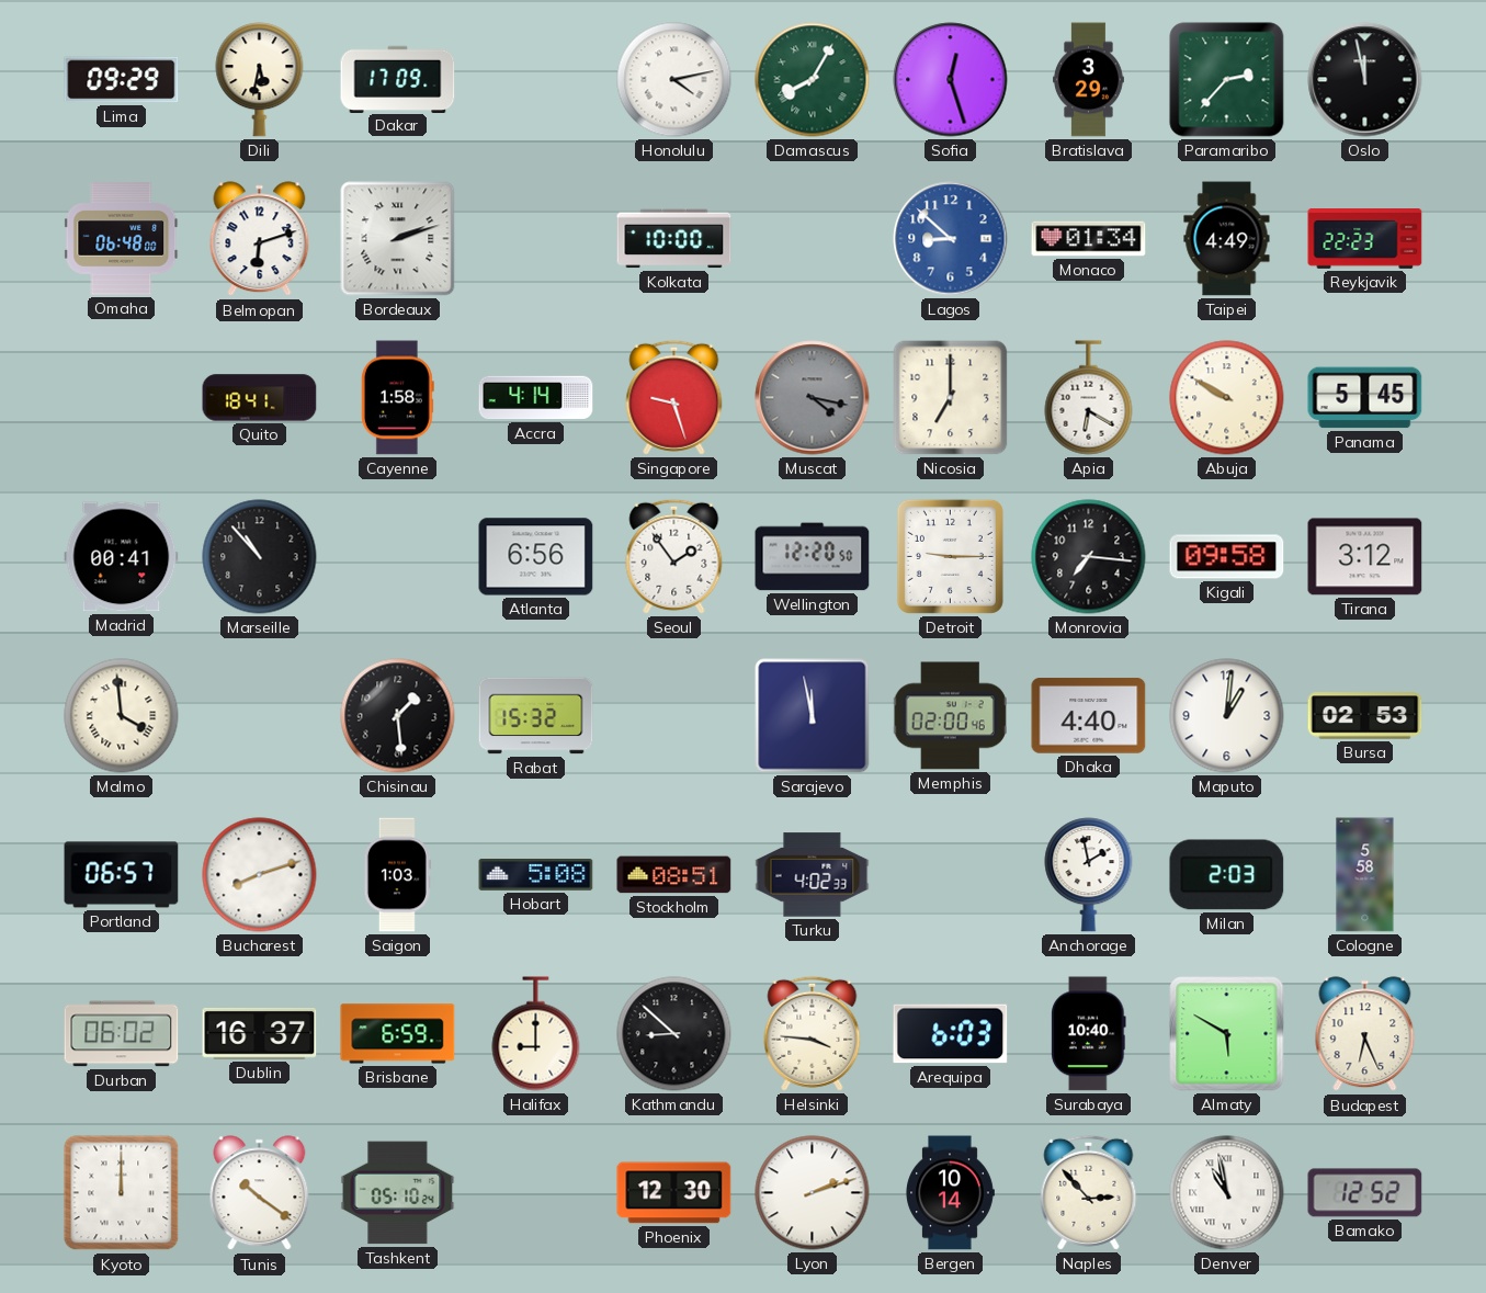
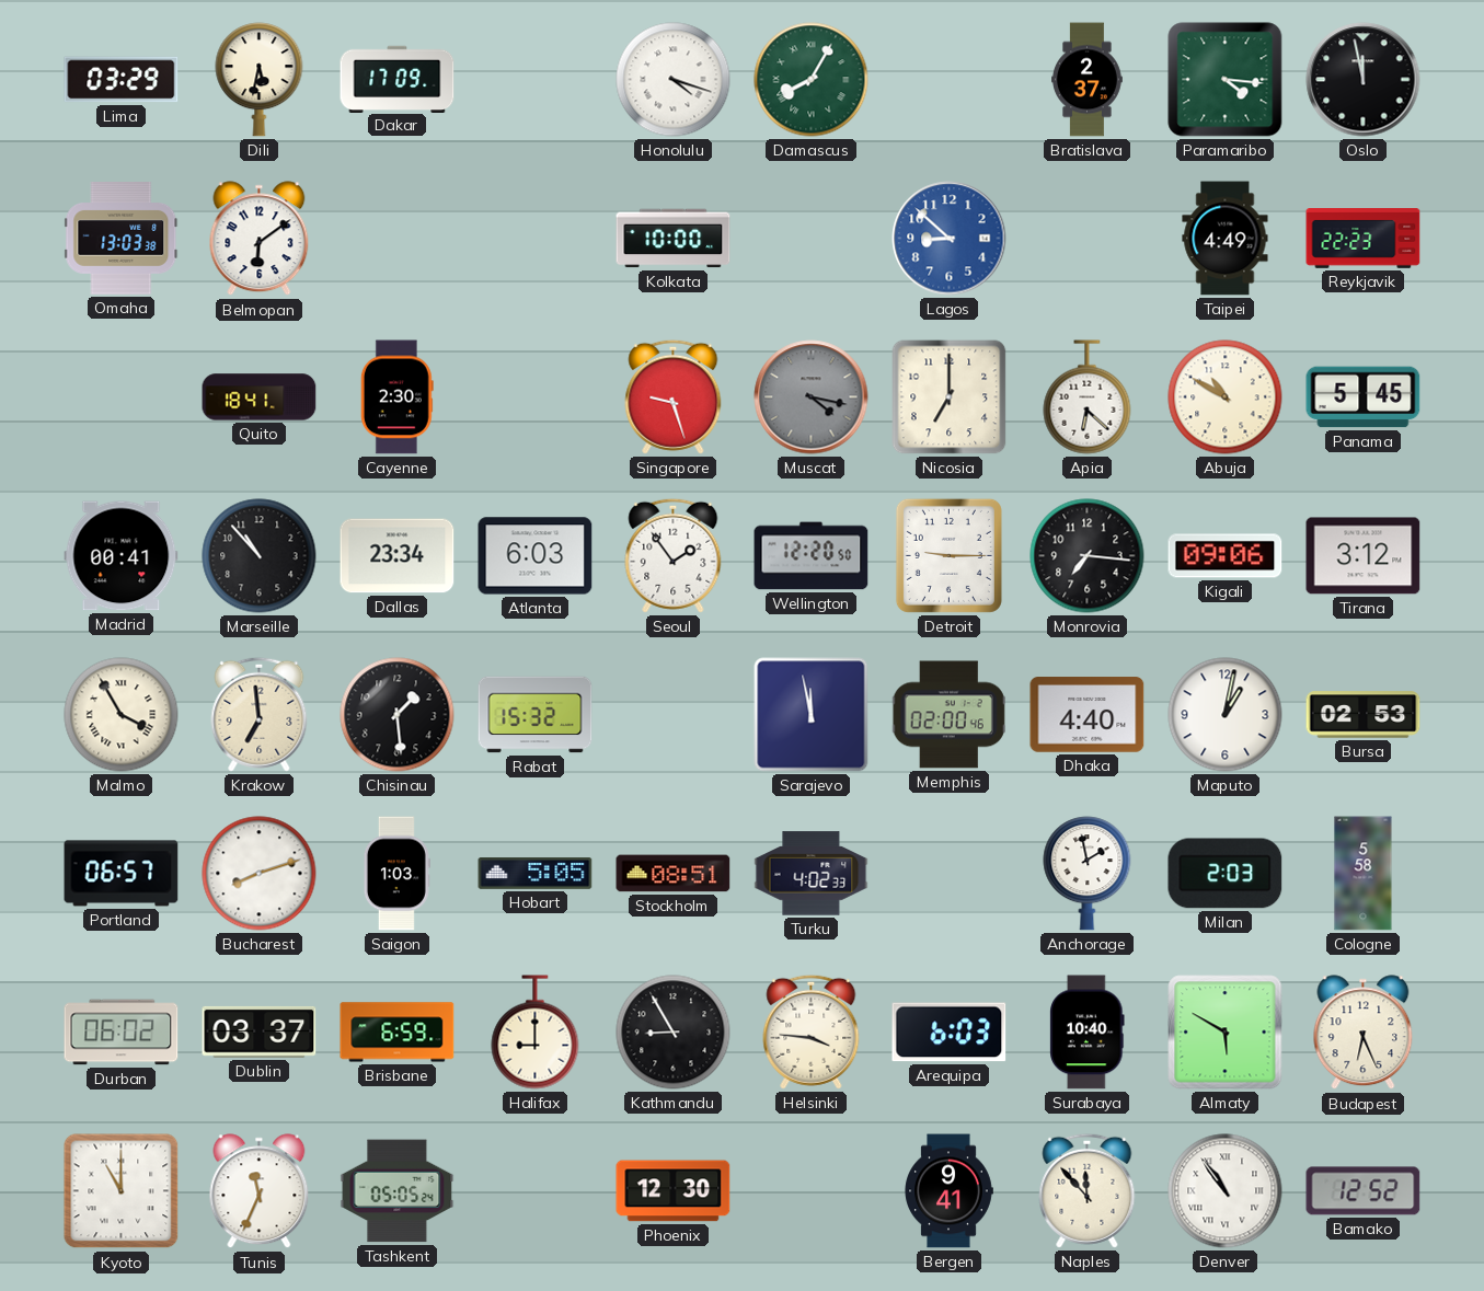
Lima: 09:29 -> 03:29 (122, 80)
Honolulu: 4:13 -> 4:18 (674, 80)
Sofia: 12:27 -> none (951, 80)
Bratislava: 3:29 -> 2:37 (1088, 80)
Paramaribo: 2:37 -> 4:16 (1226, 80)
Omaha: 06:48 -> 13:03 (122, 239)
Belmopan: 6:12 -> 6:09 (260, 239)
Bordeaux: 2:12 -> none (398, 239)
Monaco: 01:34 -> none (1089, 239)
Cayenne: 1:58 -> 2:30 (396, 397)
Accra: 4:14 -> none (536, 398)
Apia: 6:20 -> 6:22 (1088, 397)
Abuja: 9:50 -> 10:50 (1226, 397)
Dallas: none -> 23:34 (398, 556)
Atlanta: 6:56 -> 6:03 (536, 556)
Kigali: 09:58 -> 09:06 (1226, 556)
Malmo: 3:59 -> 3:55 (122, 715)
Krakow: none -> 6:59 (260, 714)
Maputo: 1:01 -> 1:02 (1226, 715)
Hobart: 5:08 -> 5:05 (536, 874)
Dublin: 16:37 -> 03:37 (260, 1031)
Kathmandu: 8:52 -> 8:55 (674, 1033)
Kyoto: 12:00 -> 11:00 (122, 1191)
Tunis: 10:21 -> 11:34 (260, 1191)
Tashkent: 05:10 -> 05:05 (398, 1191)
Lyon: 2:12 -> none (813, 1193)
Bergen: 10:14 -> 9:41 (948, 1191)
Naples: 2:53 -> 11:53 (1088, 1190)
Denver: 10:58 -> 10:54 (1226, 1191)
